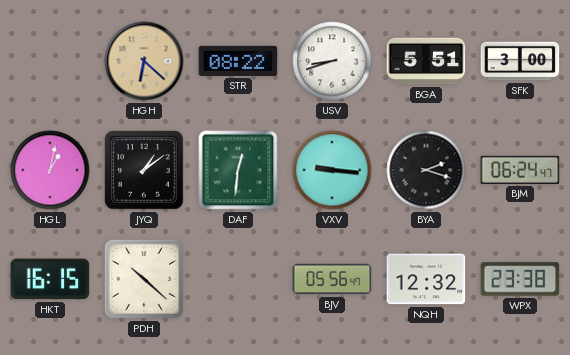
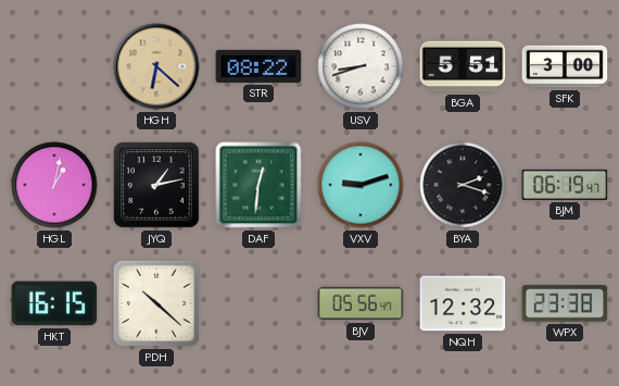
JYQ: 1:09 -> 1:13 (156, 185)
VXV: 9:16 -> 9:12 (361, 185)
BJM: 06:24 -> 06:19 (565, 185)
